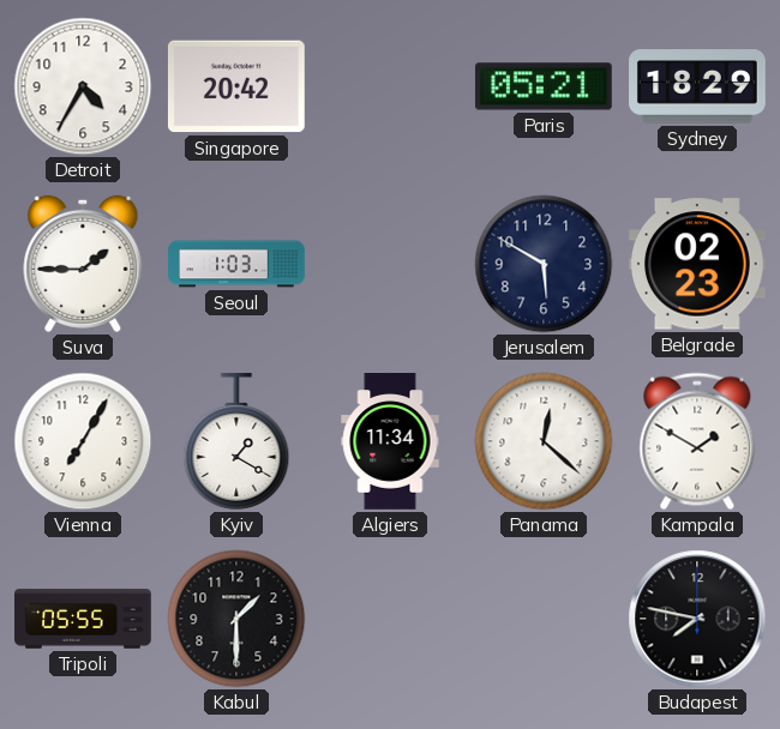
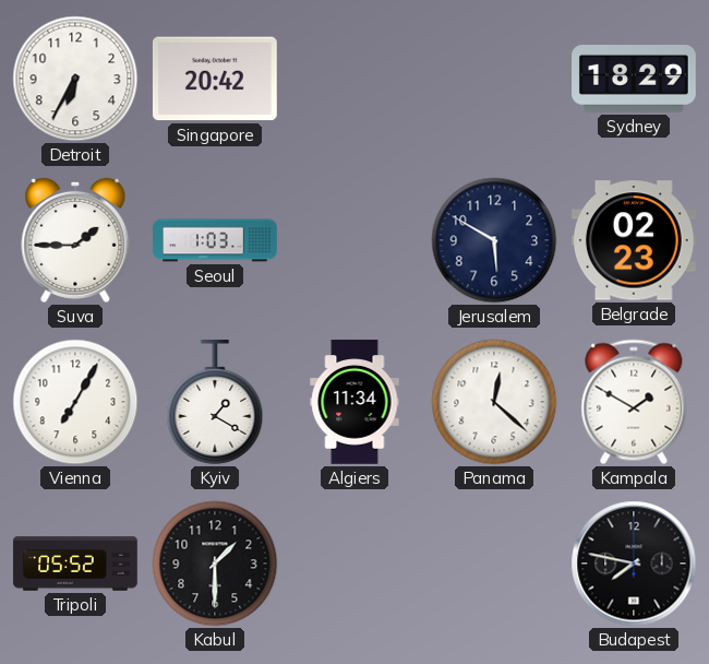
Detroit: 4:35 -> 6:35 (75, 79)
Paris: 05:21 -> none (544, 86)
Tripoli: 05:55 -> 05:52 (75, 564)
